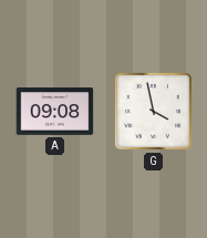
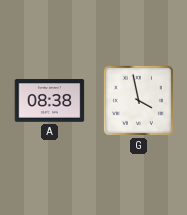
A: 09:08 -> 08:38 (50, 101)
